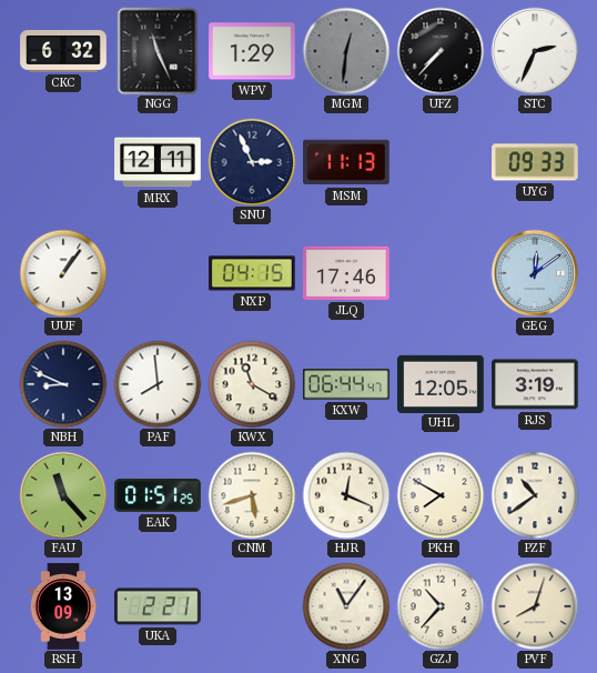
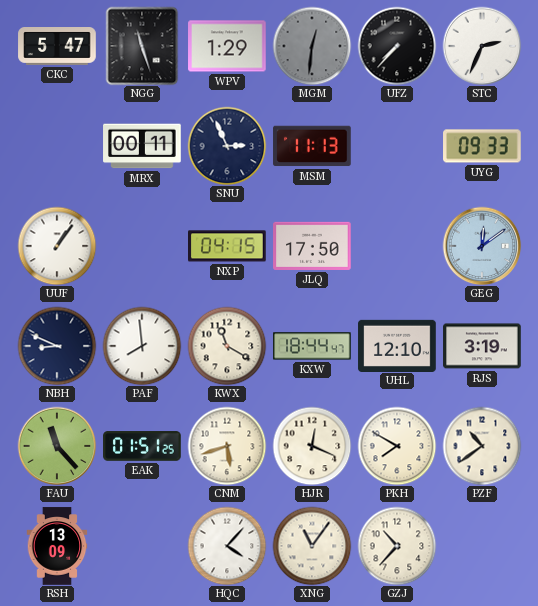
CKC: 6:32 -> 5:47 (57, 47)
NGG: 11:26 -> 11:27 (142, 46)
MRX: 12:11 -> 00:11 (142, 146)
JLQ: 17:46 -> 17:50 (312, 246)
KXW: 06:44 -> 18:44 (312, 346)
UHL: 12:05 -> 12:10 (397, 345)
UKA: 2:21 -> none (158, 606)
HQC: none -> 4:07 (227, 546)
PVF: 8:03 -> none (535, 606)
